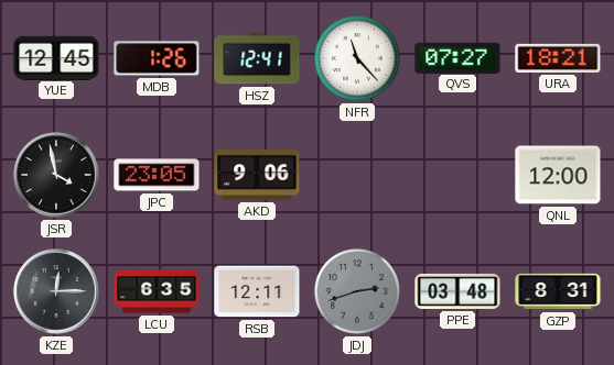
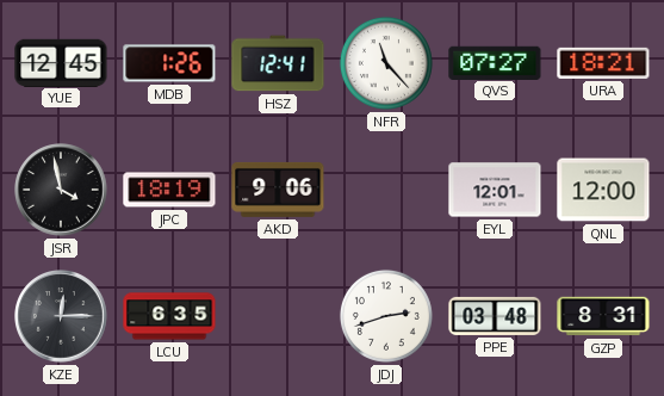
JPC: 23:05 -> 18:19 (169, 190)
EYL: none -> 12:01 (495, 190)
RSB: 12:11 -> none (257, 291)
JDJ dial: grey -> white (386, 316)
